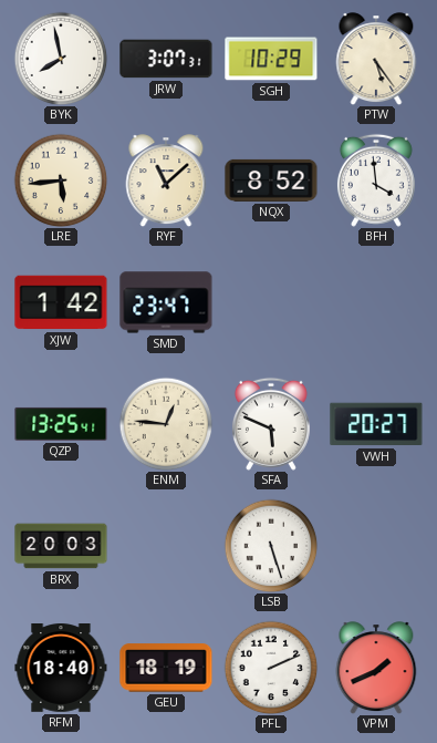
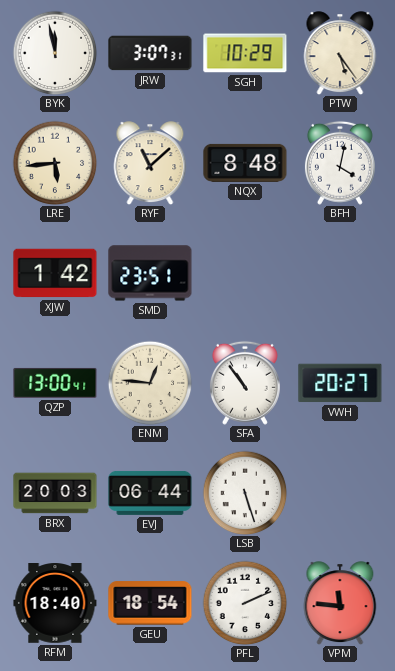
BYK: 7:58 -> 11:58 (55, 53)
NQX: 8:52 -> 8:48 (245, 163)
BFH: 3:59 -> 4:02 (340, 163)
SMD: 23:47 -> 23:51 (150, 273)
QZP: 13:25 -> 13:00 (55, 383)
SFA: 5:49 -> 10:54 (245, 383)
EVJ: none -> 06:44 (150, 493)
GEU: 18:19 -> 18:54 (150, 603)
VPM: 1:41 -> 11:46 (340, 603)
